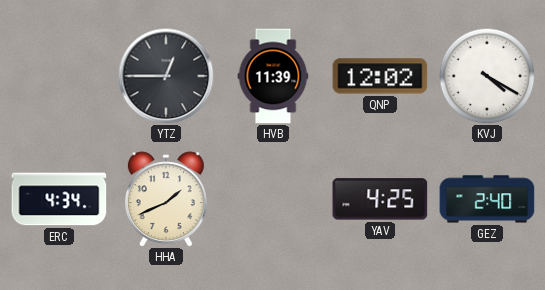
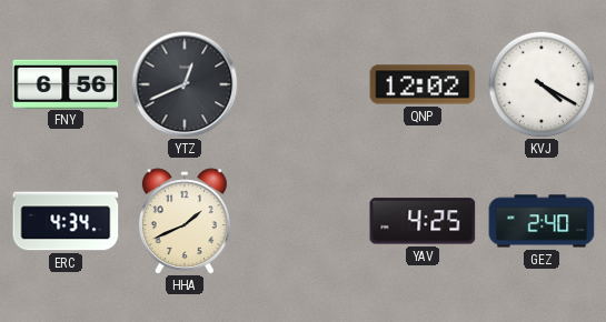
FNY: none -> 6:56 (66, 83)
YTZ: 12:45 -> 12:41 (185, 84)
HVB: 11:39 -> none (273, 76)
